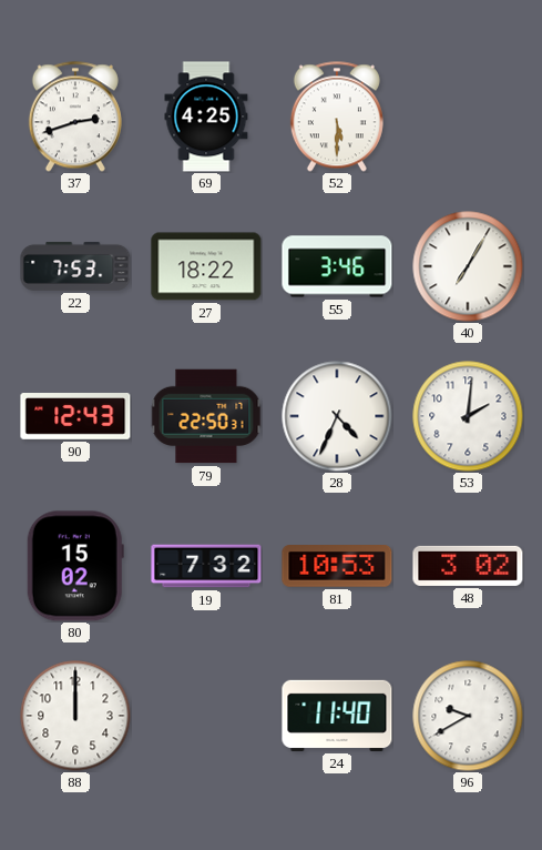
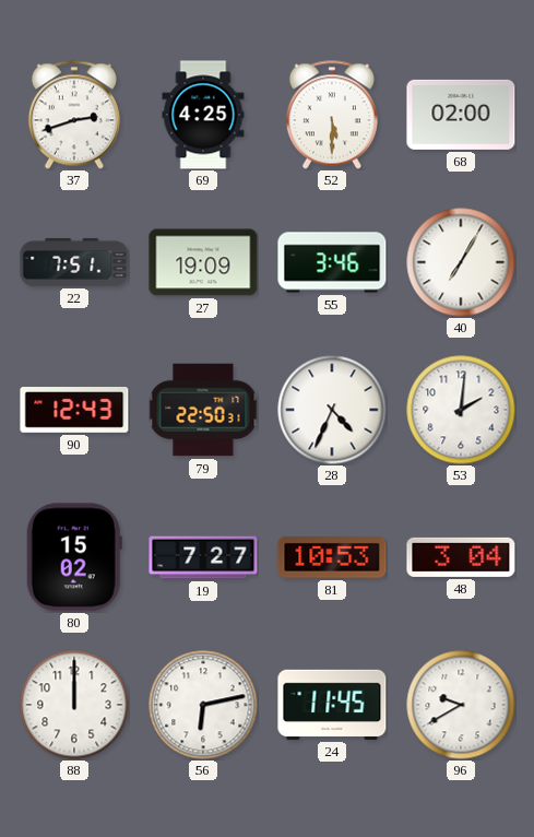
68: none -> 02:00 (461, 115)
22: 7:53 -> 7:51 (74, 262)
27: 18:22 -> 19:09 (203, 262)
19: 7:32 -> 7:27 (203, 557)
48: 3:02 -> 3:04 (461, 557)
56: none -> 6:13 (203, 705)
24: 11:40 -> 11:45 (332, 705)
